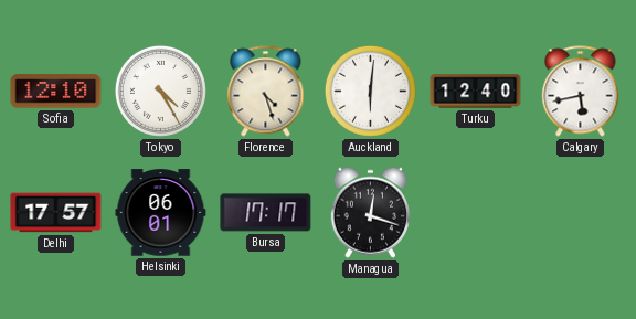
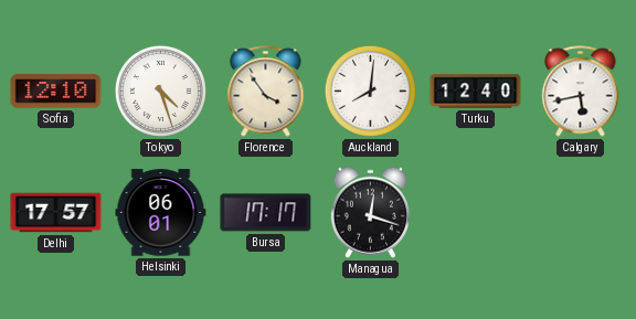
Tokyo: 4:25 -> 4:27 (160, 91)
Florence: 4:27 -> 3:54 (266, 92)
Auckland: 6:01 -> 8:01 (370, 91)
